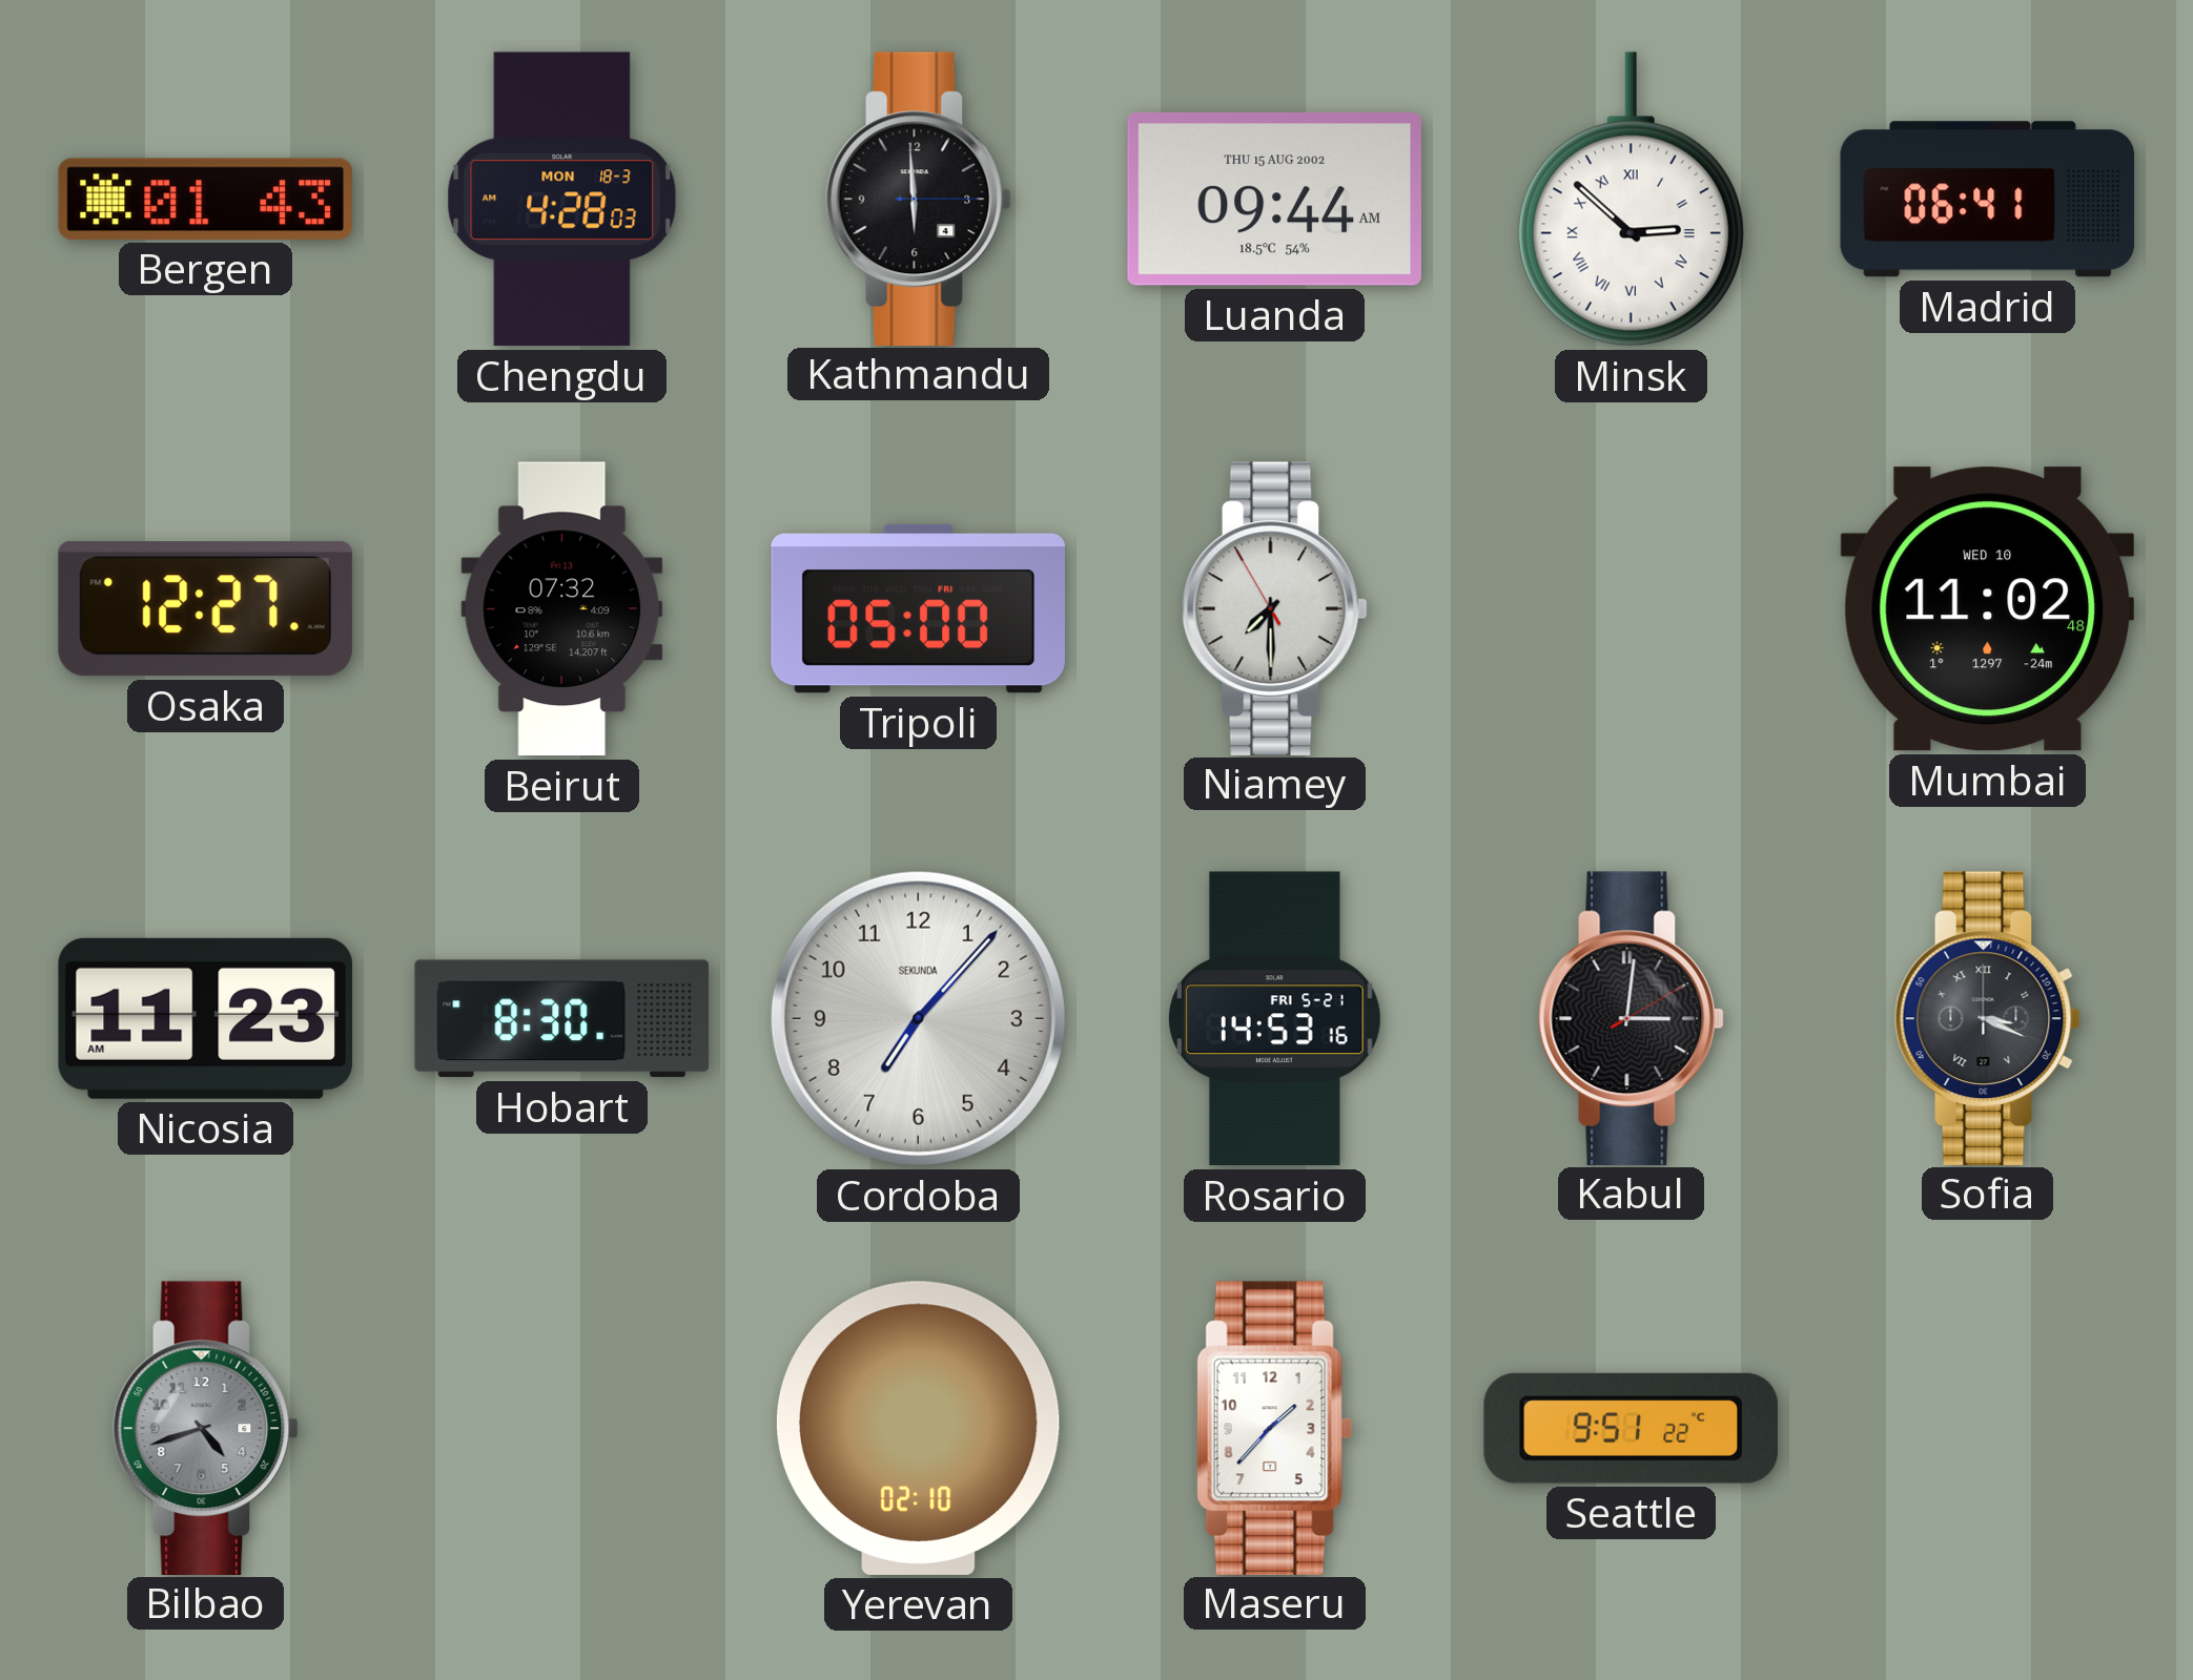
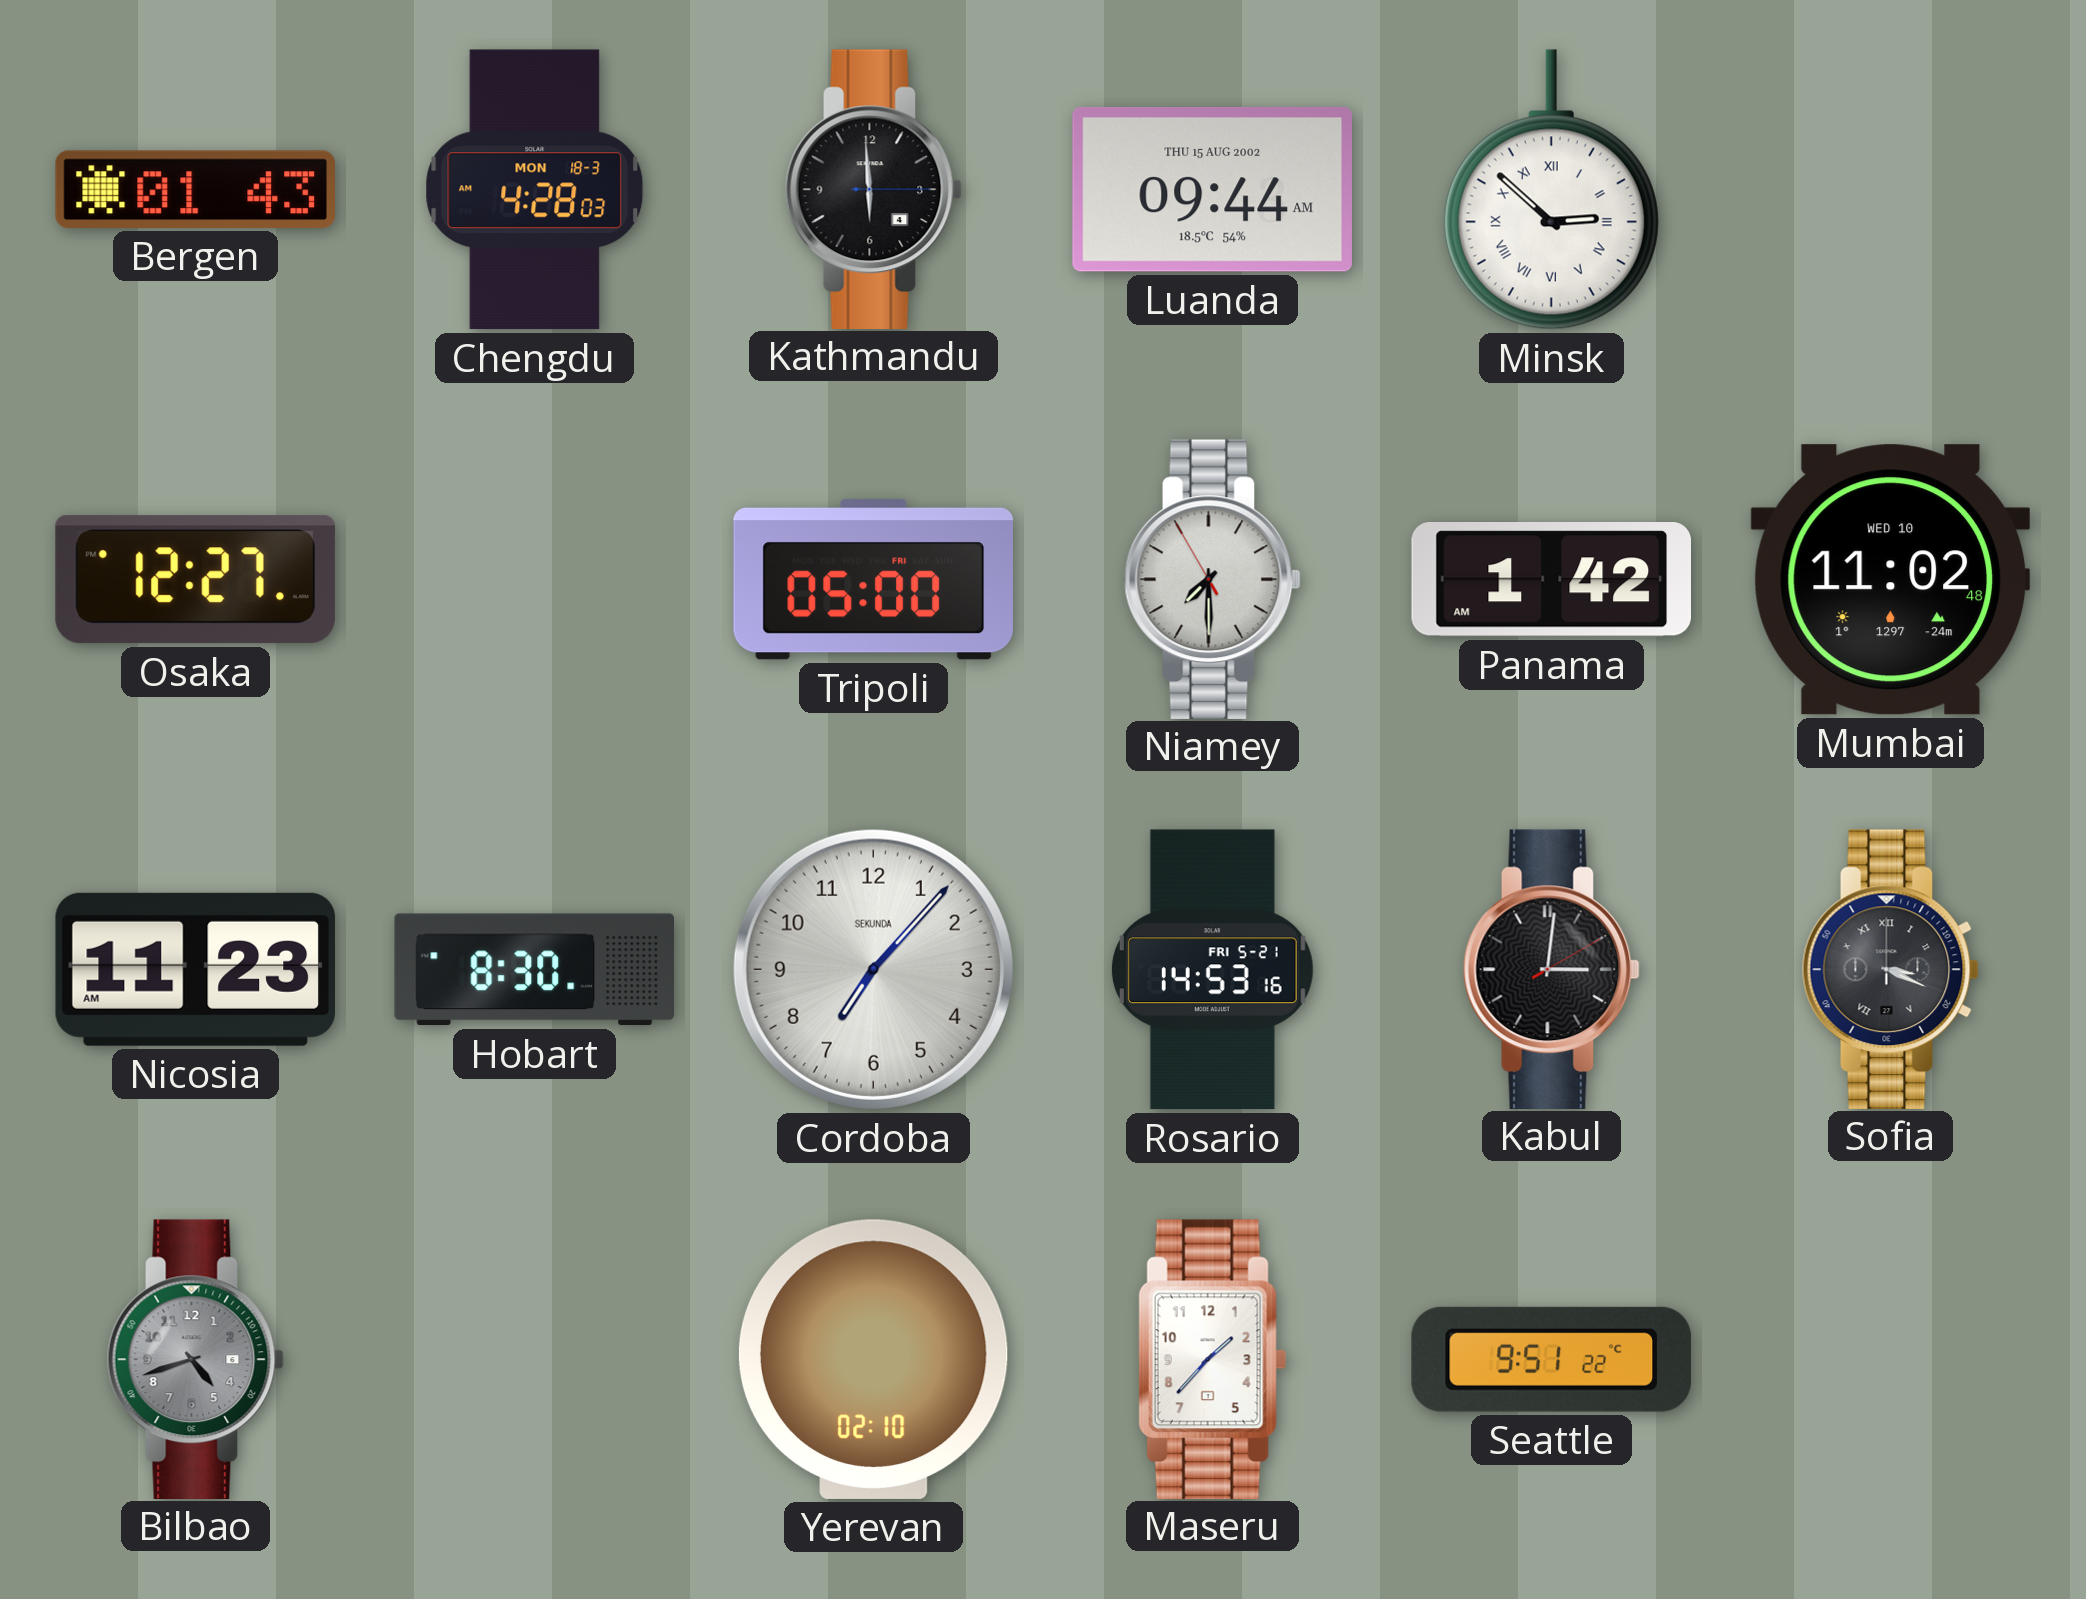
Madrid: 06:41 -> none (1988, 200)
Beirut: 07:32 -> none (562, 609)
Panama: none -> 1:42 (1551, 580)
